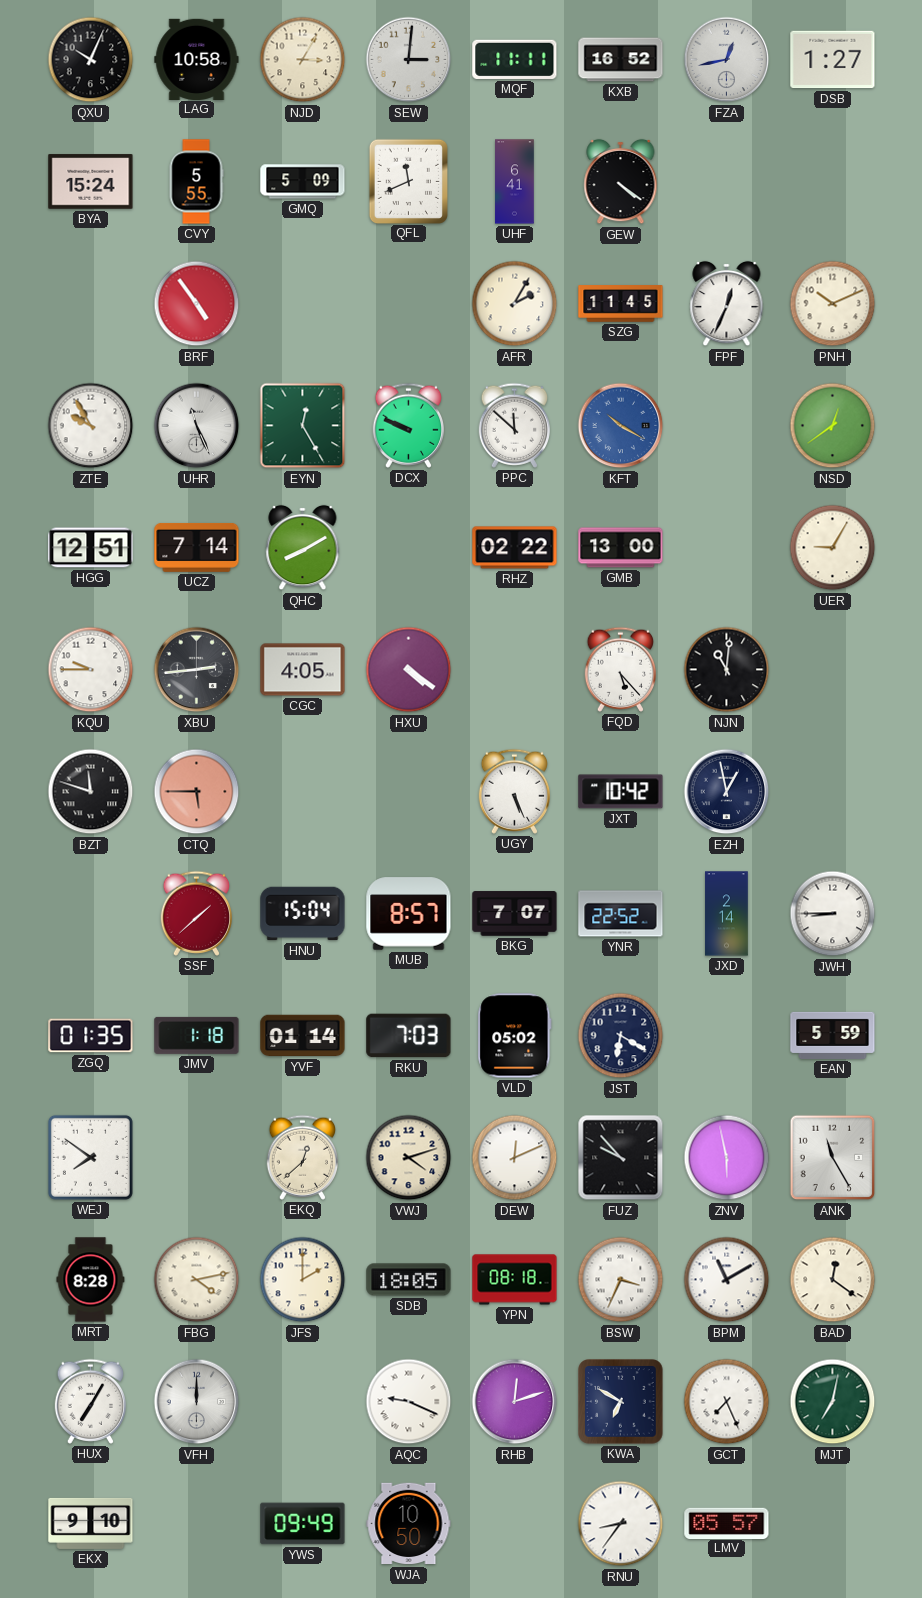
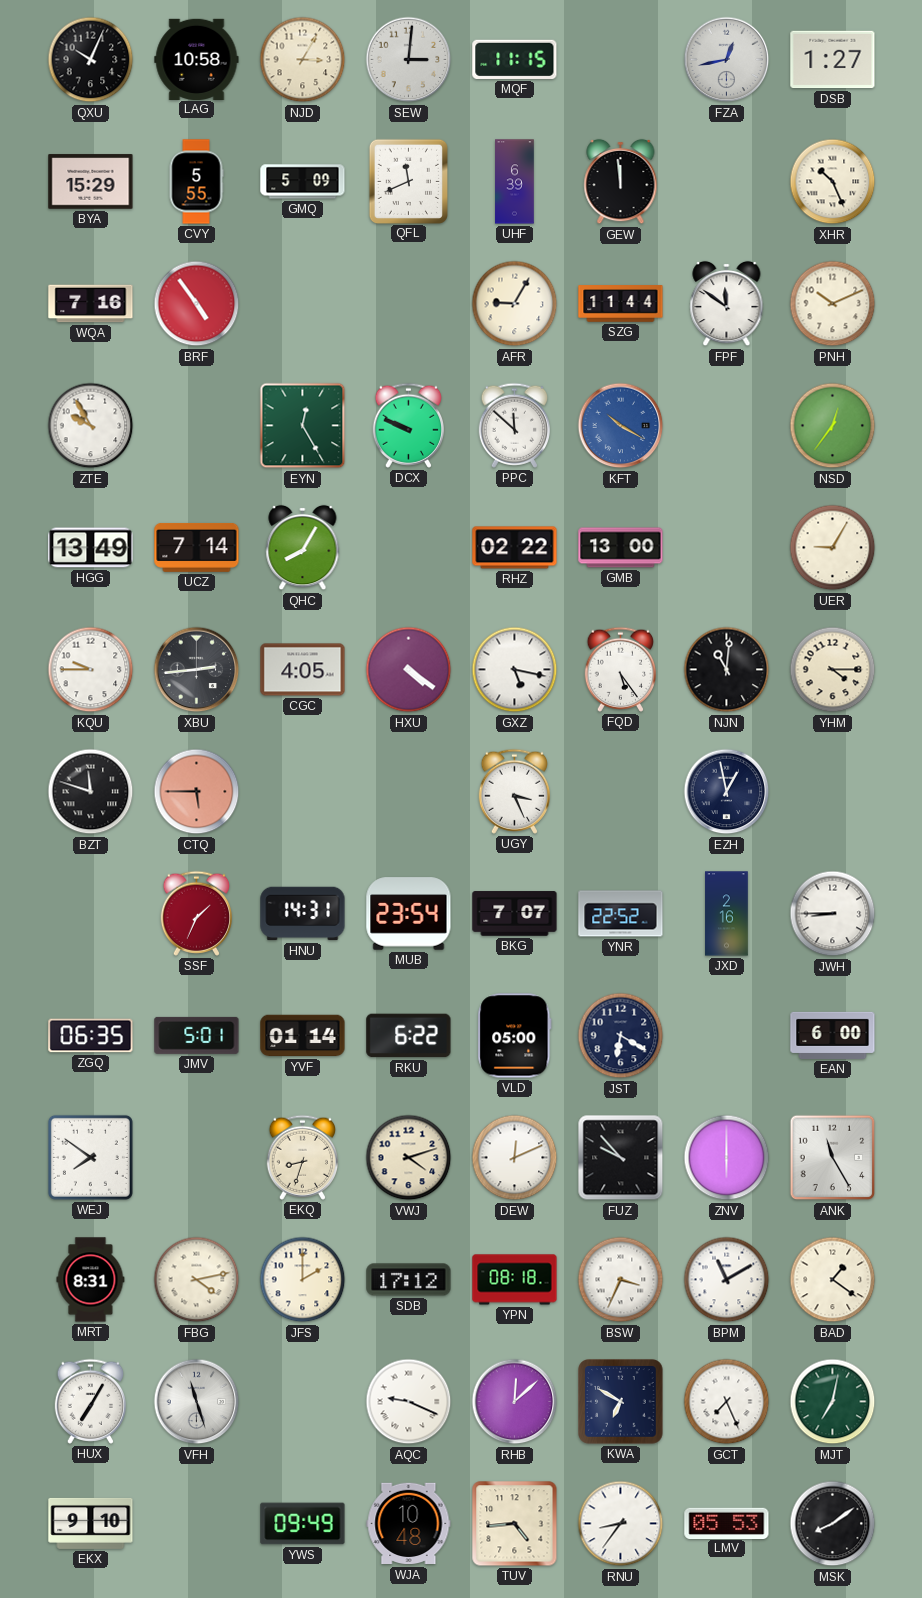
MQF: 11:11 -> 11:15 (515, 59)
KXB: 16:52 -> none (621, 60)
BYA: 15:24 -> 15:29 (91, 182)
UHF: 6:41 -> 6:39 (515, 182)
GEW: 4:21 -> 11:59 (621, 182)
XHR: none -> 10:26 (833, 182)
WQA: none -> 7:16 (91, 304)
AFR: 2:05 -> 9:05 (515, 304)
SZG: 11:45 -> 11:44 (621, 304)
FPF: 12:34 -> 11:51 (727, 304)
UHR: 11:26 -> none (197, 426)
NSD: 12:39 -> 12:36 (833, 426)
HGG: 12:51 -> 13:49 (91, 548)
QHC: 8:10 -> 8:05 (303, 548)
GXZ: none -> 5:17 (515, 670)
FQD: 5:23 -> 5:24 (620, 669)
YHM: none -> 4:15 (833, 670)
UGY: 5:26 -> 3:26 (514, 791)
JXT: 10:42 -> none (621, 792)
SSF: 1:38 -> 1:34 (196, 913)
HNU: 15:04 -> 14:31 (303, 914)
MUB: 8:57 -> 23:54 (409, 914)
JXD: 2:14 -> 2:16 (727, 914)
ZGQ: 01:35 -> 06:35 (91, 1036)
JMV: 1:18 -> 5:01 (197, 1035)
RKU: 7:03 -> 6:22 (409, 1036)
VLD: 05:02 -> 05:00 (515, 1036)
EAN: 5:59 -> 6:00 (833, 1035)
EKQ: 12:38 -> 8:33 (302, 1157)
ZNV: 5:58 -> 6:00 (727, 1158)
MRT: 8:28 -> 8:31 (91, 1280)
SDB: 18:05 -> 17:12 (409, 1280)
BAD: 12:21 -> 1:21 (833, 1280)
VFH: 12:00 -> 11:27 (197, 1402)
RHB: 12:12 -> 12:08 (515, 1402)
WJA: 10:50 -> 10:48 (409, 1524)
TUV: none -> 4:44 (515, 1524)
LMV: 05:57 -> 05:53 (727, 1523)
MSK: none -> 8:09 (833, 1524)
